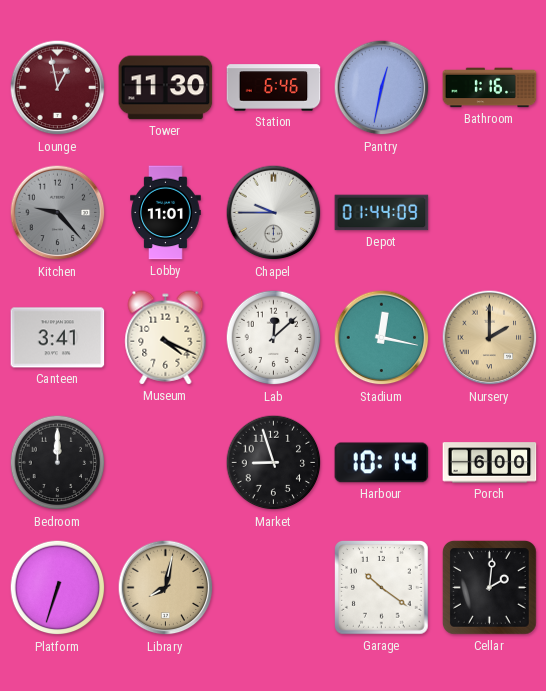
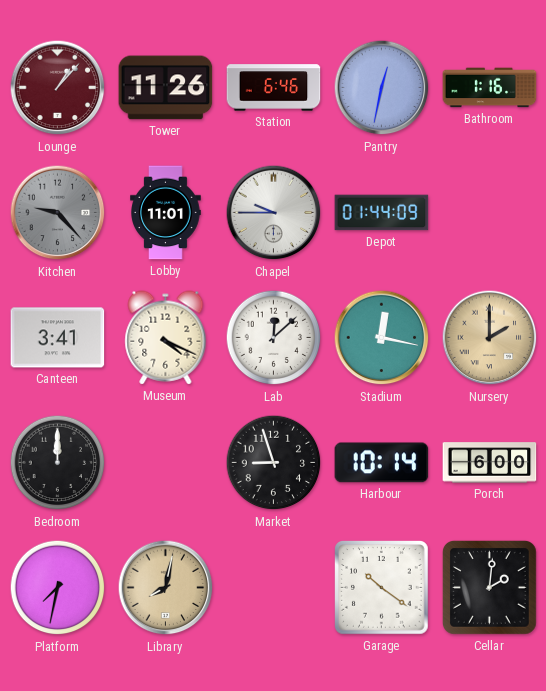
Lounge: 12:58 -> 1:07 (58, 88)
Tower: 11:30 -> 11:26 (166, 88)
Platform: 6:33 -> 7:32 (58, 588)
